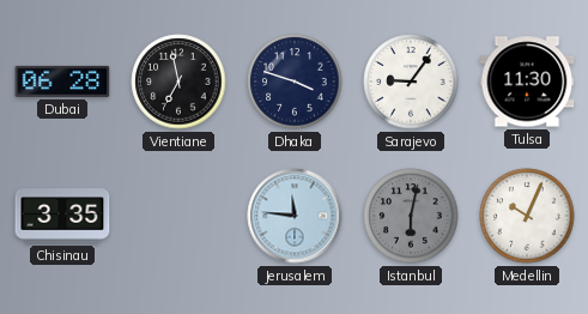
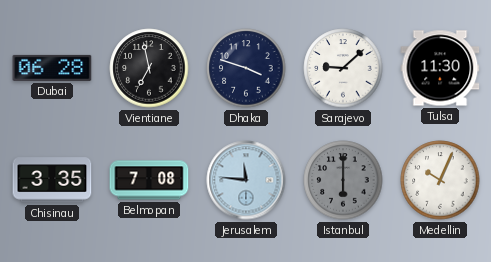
Sarajevo: 9:06 -> 9:08 (343, 68)
Belmopan: none -> 7:08 (149, 180)
Istanbul: 6:02 -> 6:00 (343, 180)
